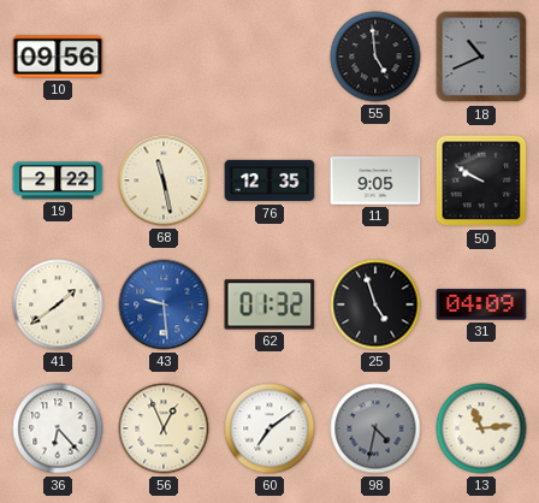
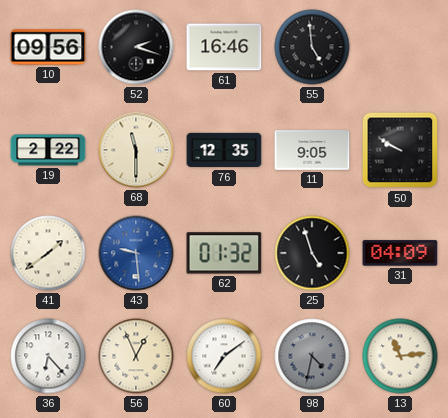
52: none -> 2:18 (136, 47)
61: none -> 16:46 (224, 47)
18: 10:41 -> none (481, 57)
68: 11:28 -> 11:30 (136, 150)
